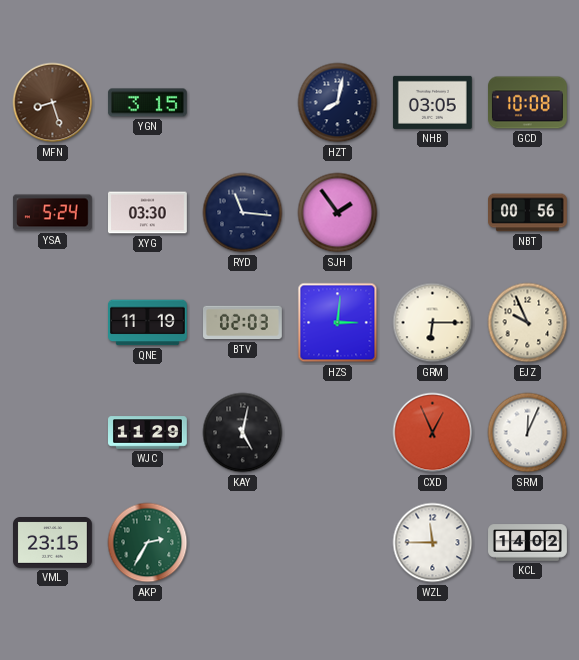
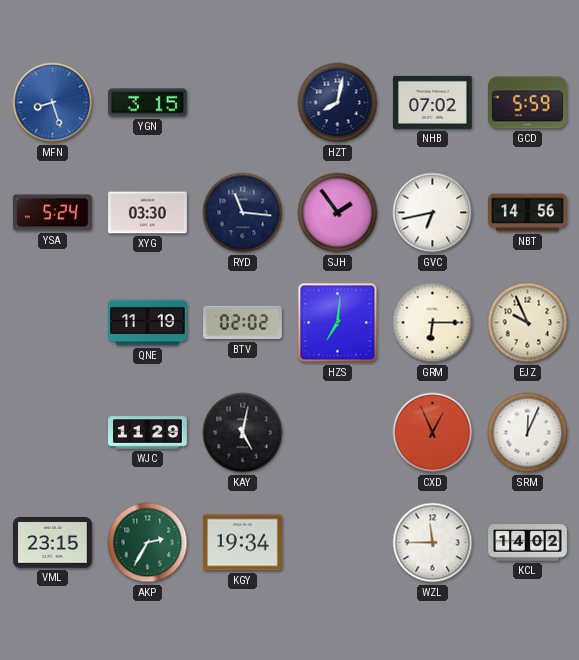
MFN dial: brown -> blue (53, 103)
NHB: 03:05 -> 07:02 (432, 102)
GCD: 10:08 -> 5:59 (528, 103)
GVC: none -> 6:43 (433, 213)
NBT: 00:56 -> 14:56 (528, 213)
BTV: 02:03 -> 02:02 (243, 323)
HZS: 3:01 -> 7:01 (338, 323)
KGY: none -> 19:34 (243, 543)
